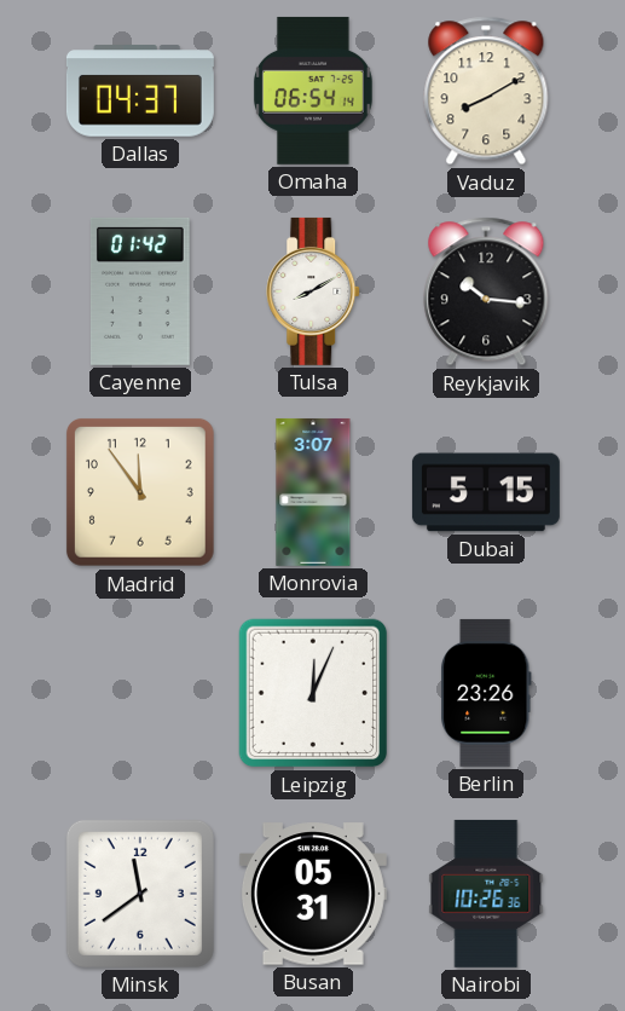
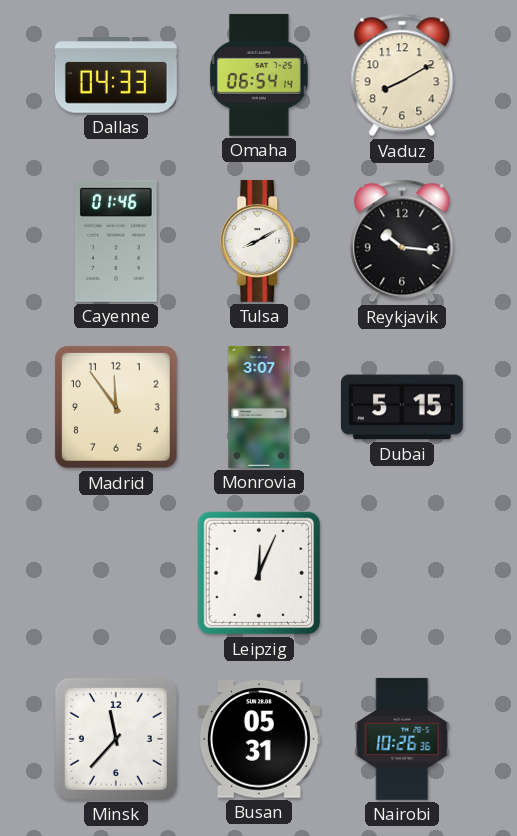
Dallas: 04:37 -> 04:33 (116, 75)
Cayenne: 01:42 -> 01:46 (116, 241)
Berlin: 23:26 -> none (487, 693)
Minsk: 11:39 -> 11:37 (116, 739)
